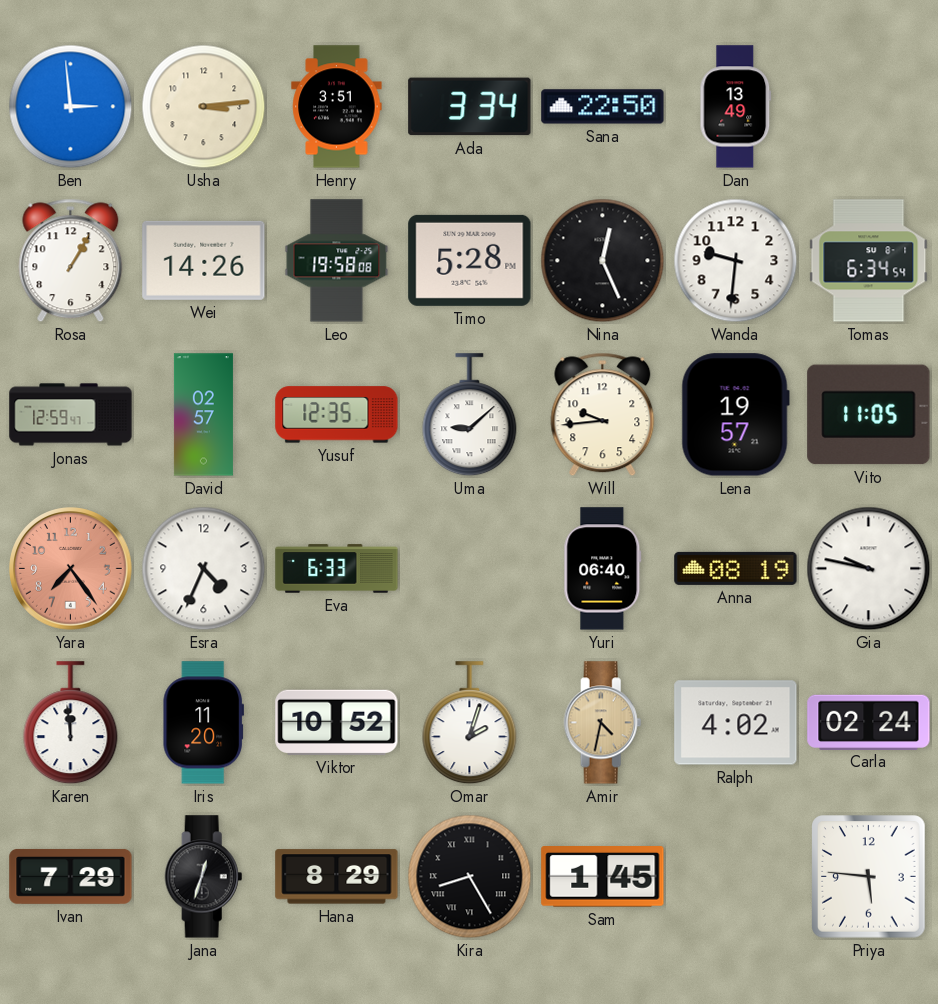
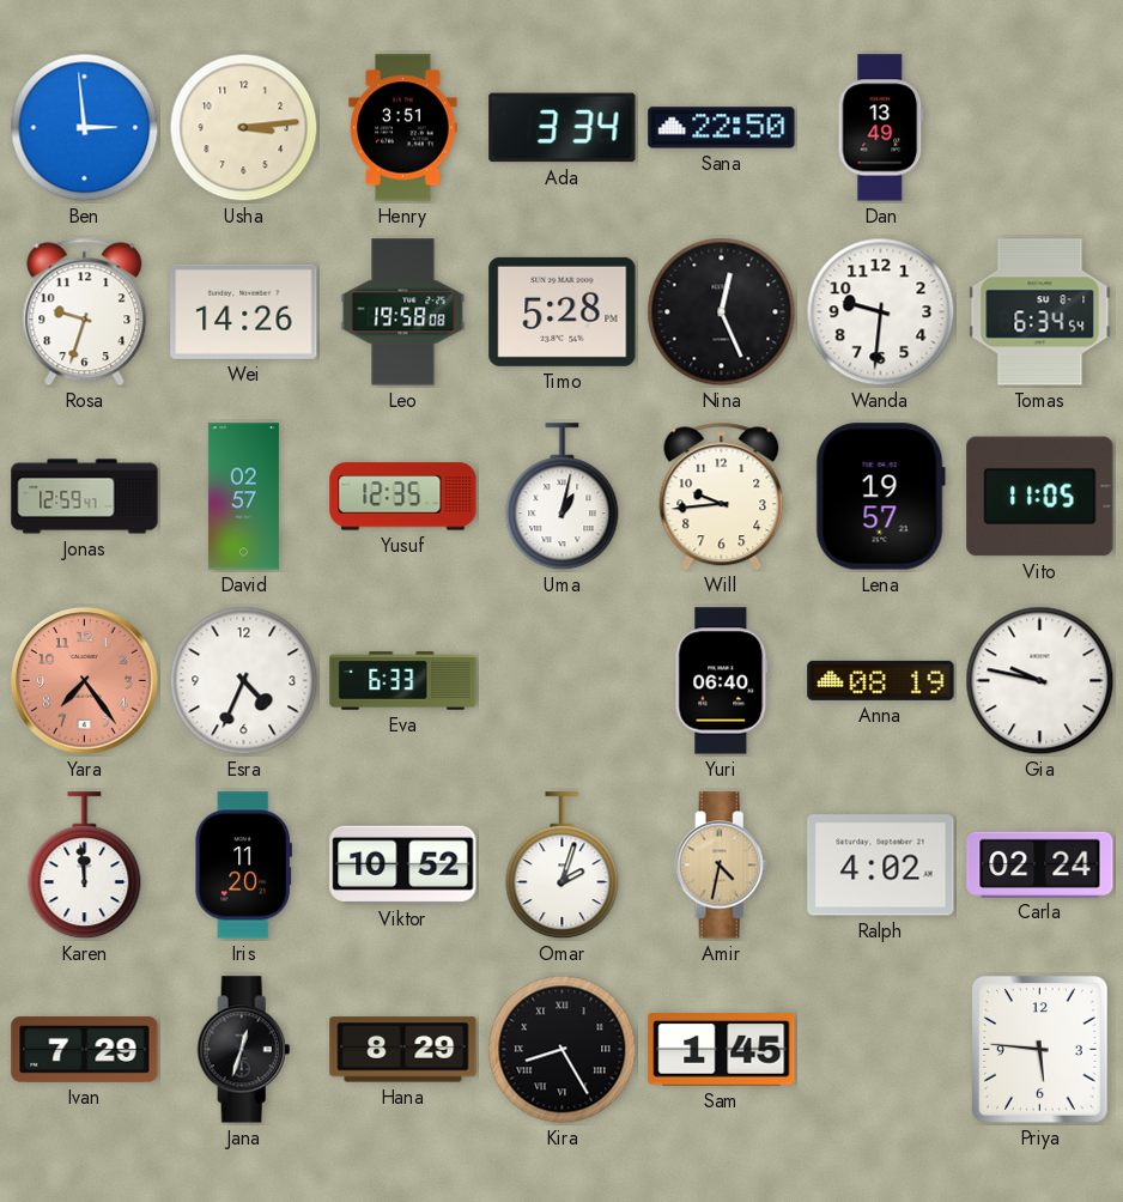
Rosa: 1:05 -> 9:33 (85, 312)
Uma: 9:08 -> 1:02 (563, 497)
